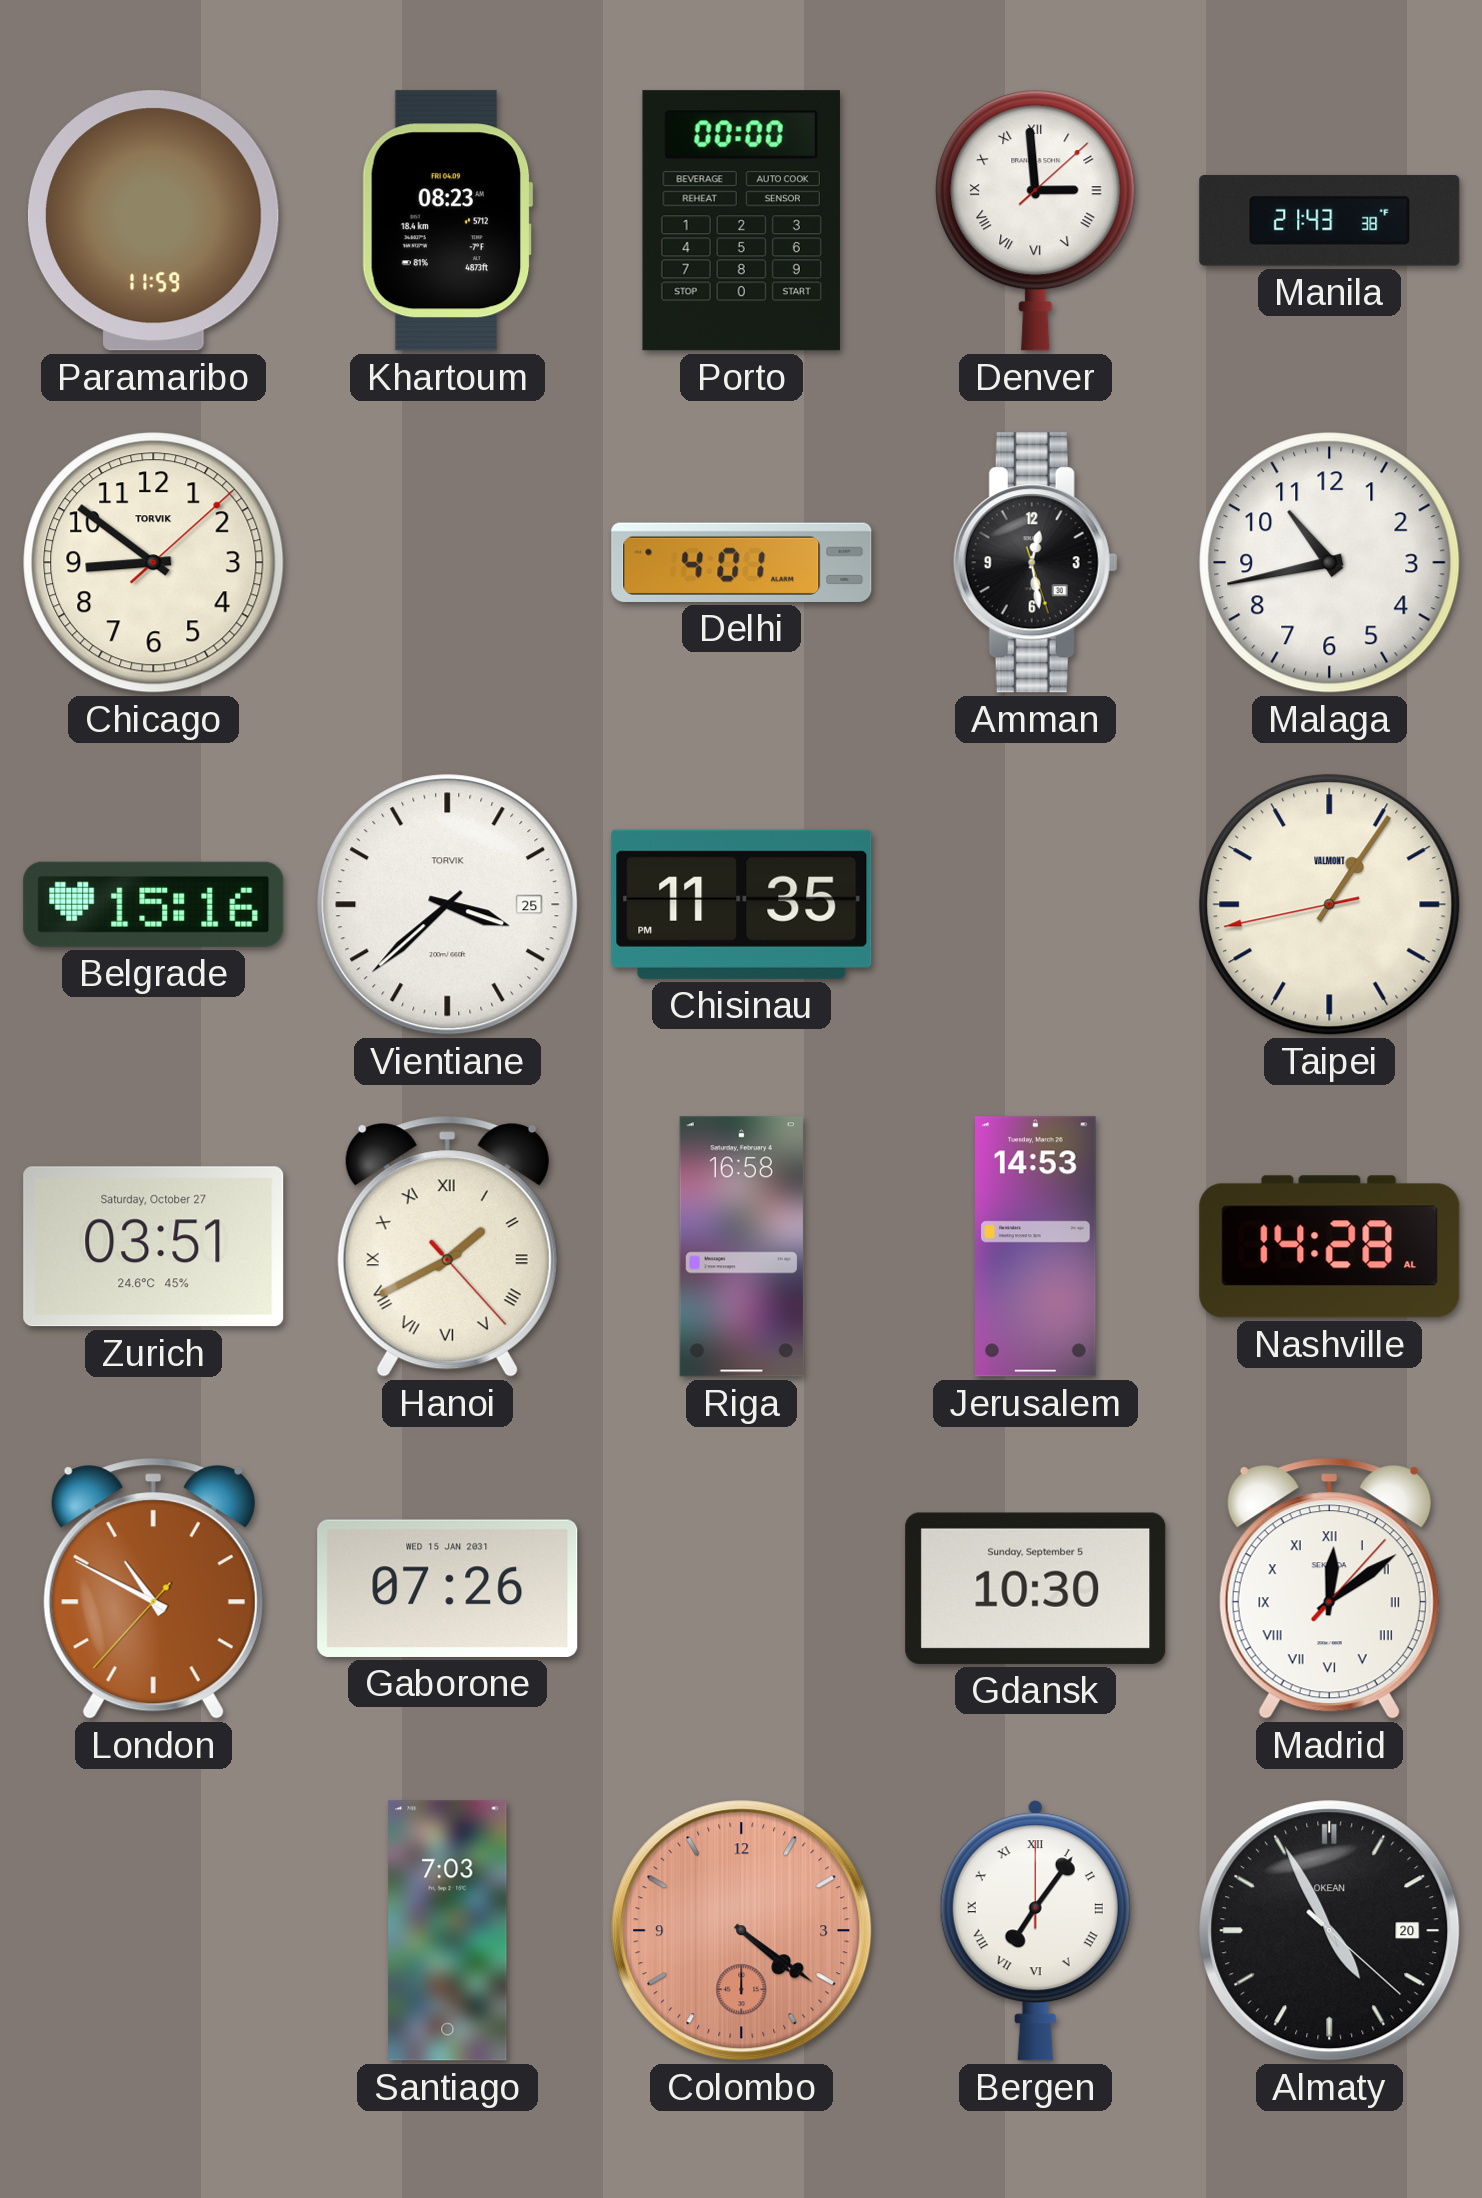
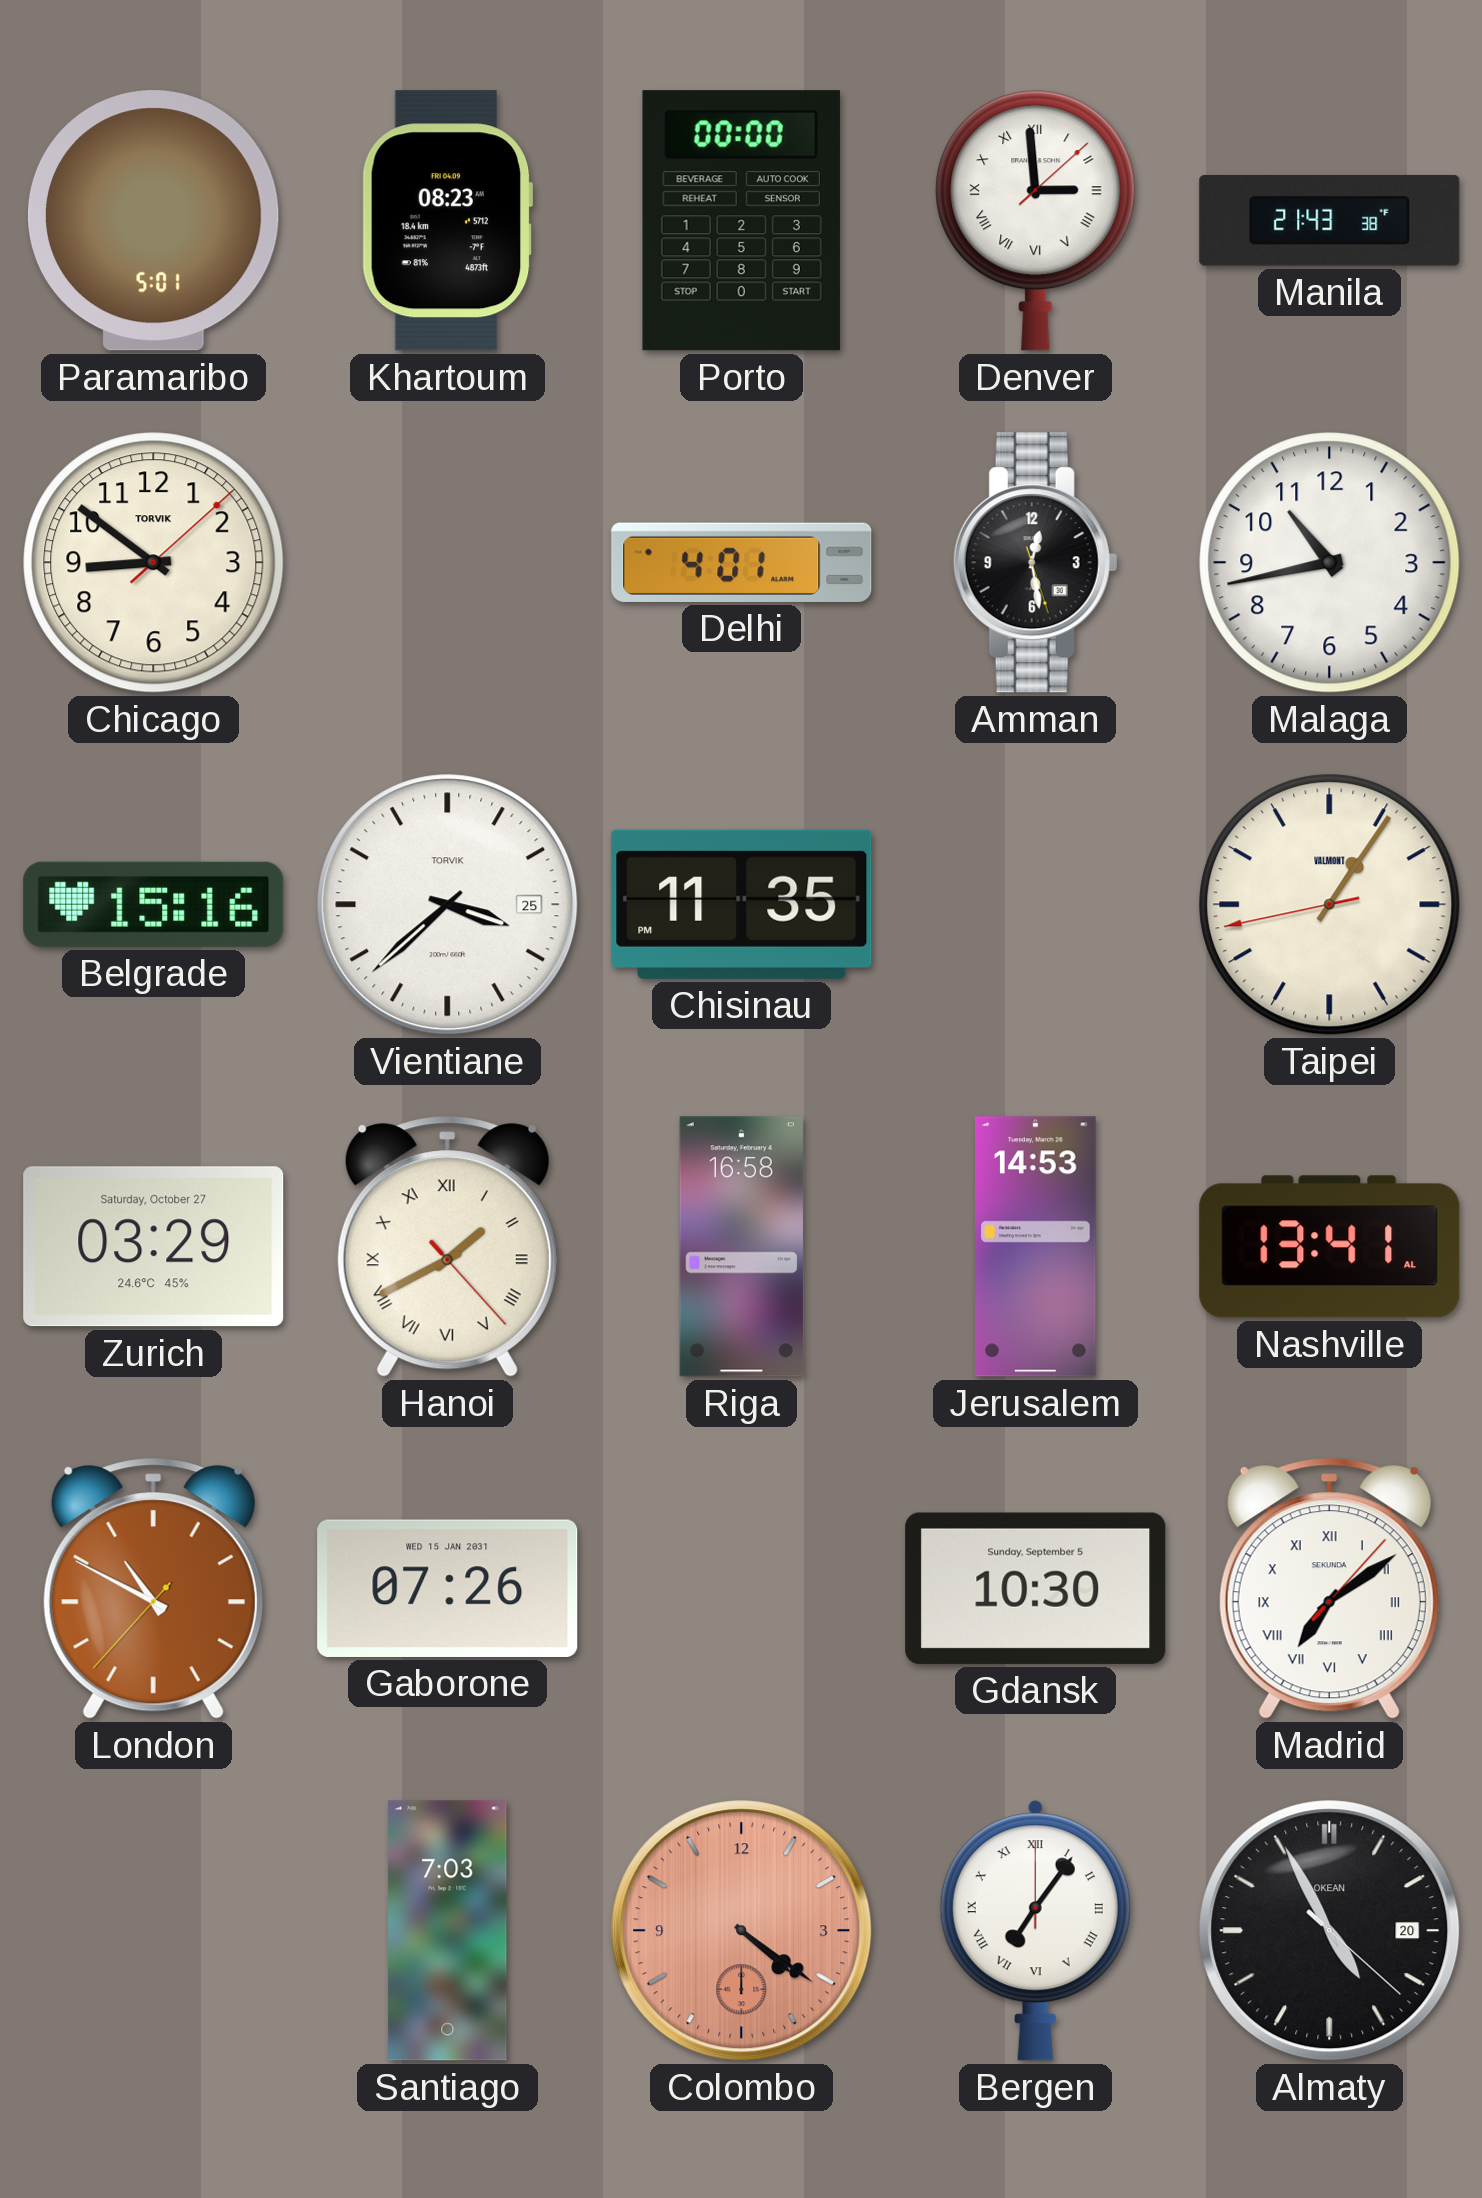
Paramaribo: 11:59 -> 5:01 (153, 221)
Zurich: 03:51 -> 03:29 (154, 1247)
Nashville: 14:28 -> 13:41 (1330, 1247)
Madrid: 12:09 -> 7:09 (1329, 1589)
